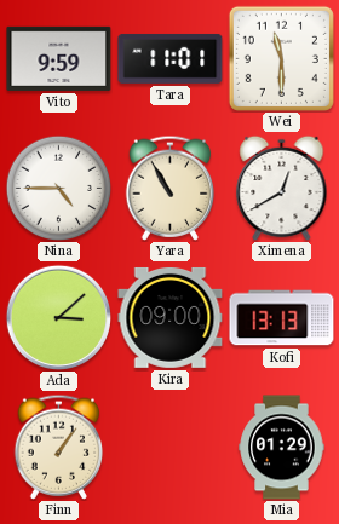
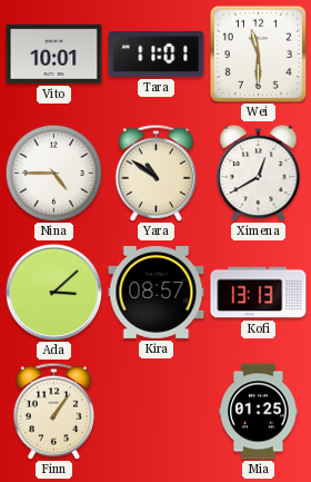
Vito: 9:59 -> 10:01 (54, 53)
Yara: 10:55 -> 10:51 (157, 173)
Kira: 09:00 -> 08:57 (157, 292)
Mia: 01:29 -> 01:25 (259, 412)
